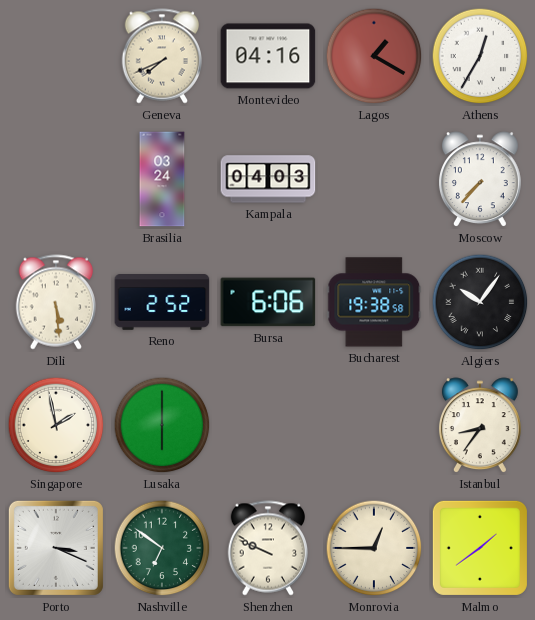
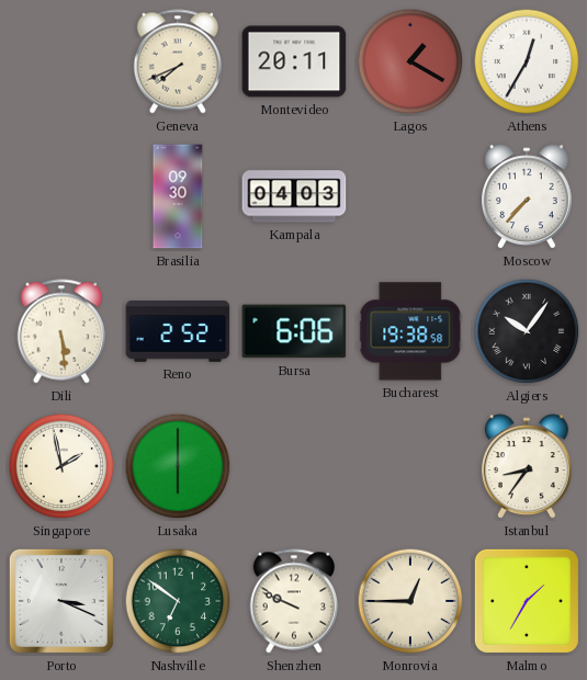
Montevideo: 04:16 -> 20:11 (294, 61)
Brasilia: 03:24 -> 09:30 (178, 196)
Malmo: 1:39 -> 1:35 (527, 601)
